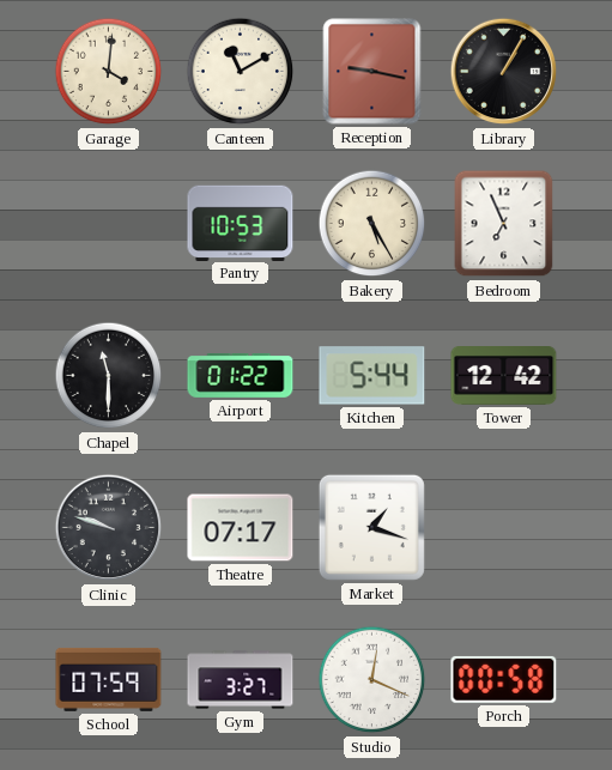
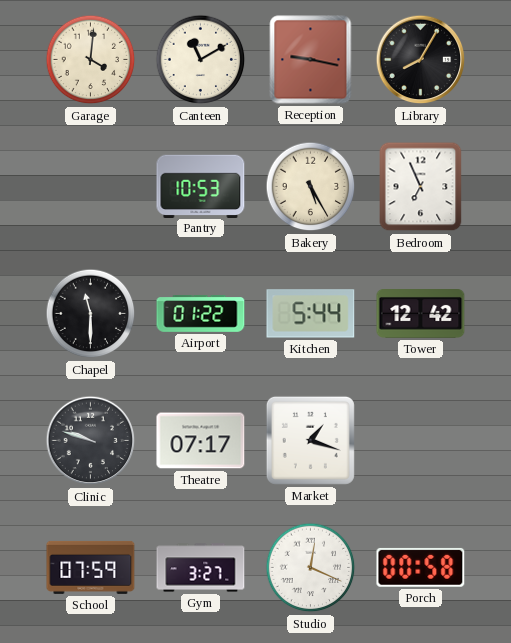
Library: 1:05 -> 8:05 (421, 60)
